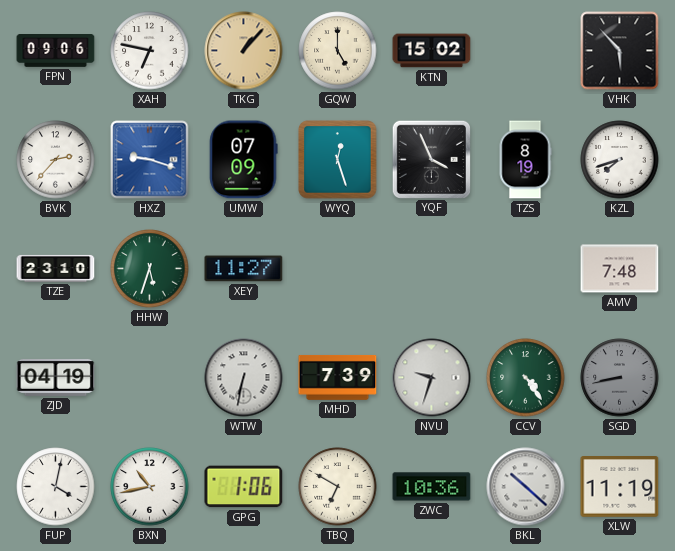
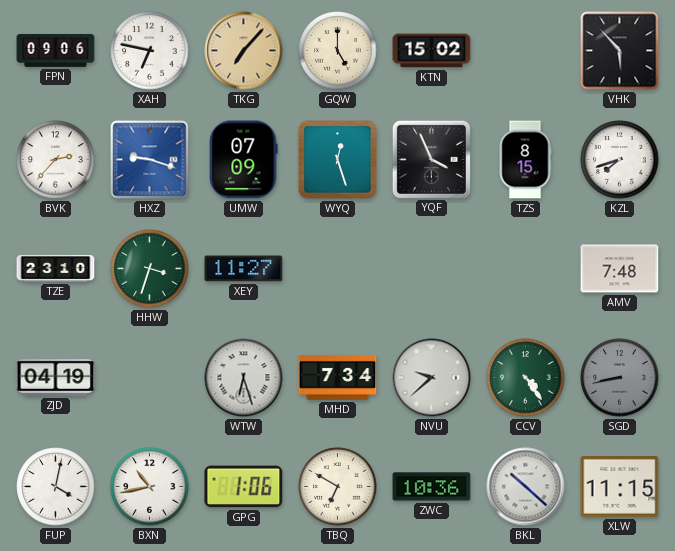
TKG: 1:07 -> 7:07 (244, 51)
TZS: 8:19 -> 8:15 (525, 160)
HHW: 5:33 -> 3:33 (150, 269)
WTW: 6:32 -> 6:27 (244, 378)
MHD: 7:39 -> 7:34 (338, 377)
NVU: 9:33 -> 9:38 (432, 378)
XLW: 11:19 -> 11:15 (620, 487)
